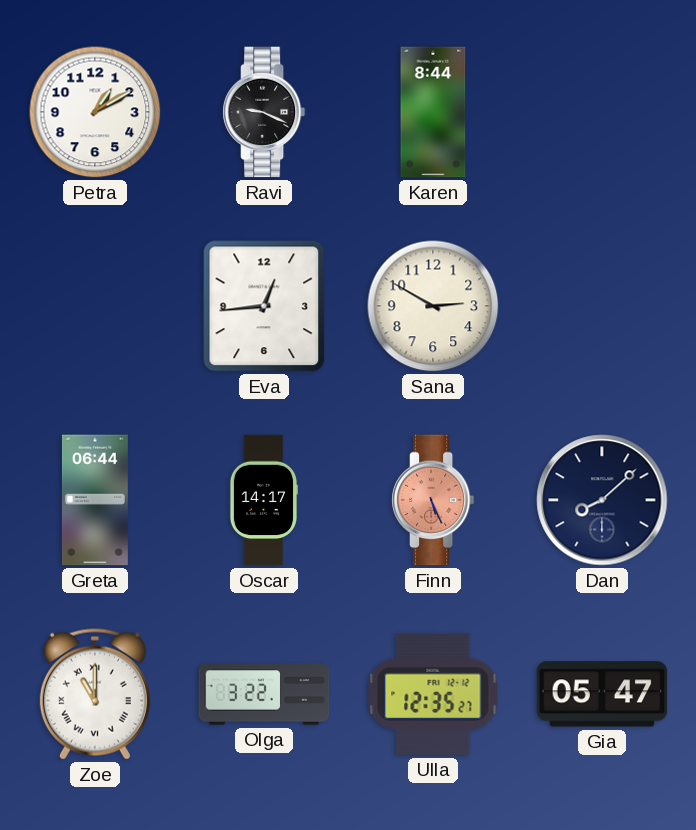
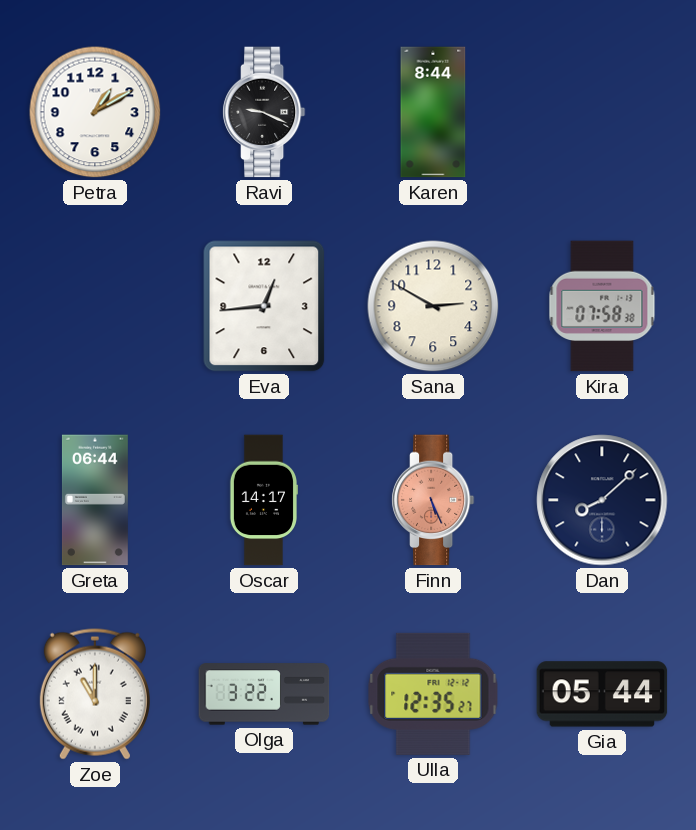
Kira: none -> 07:58 (602, 306)
Gia: 05:47 -> 05:44 (602, 694)
